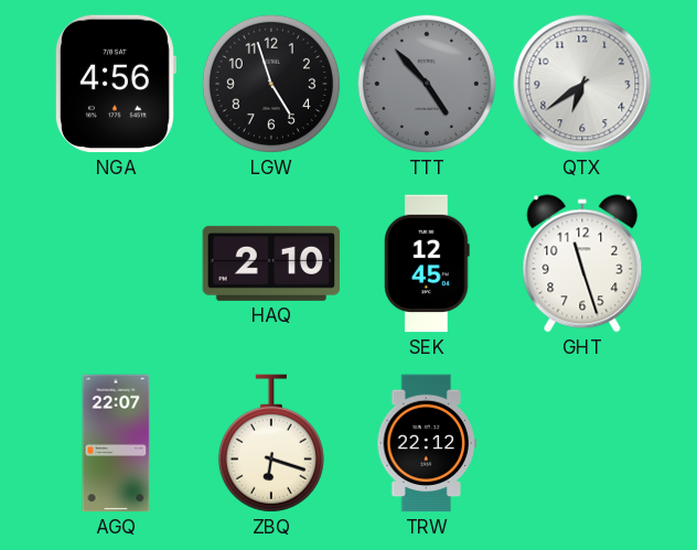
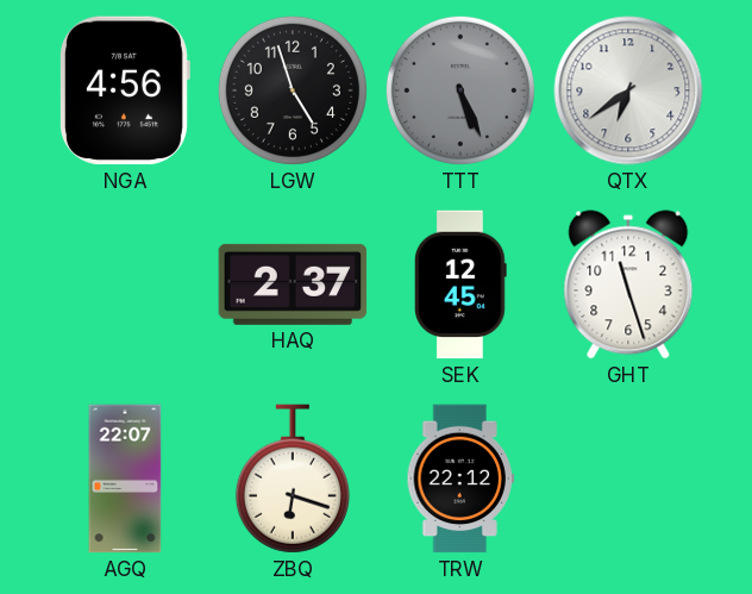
TTT: 4:53 -> 5:26 (460, 90)
HAQ: 2:10 -> 2:37 (293, 285)
